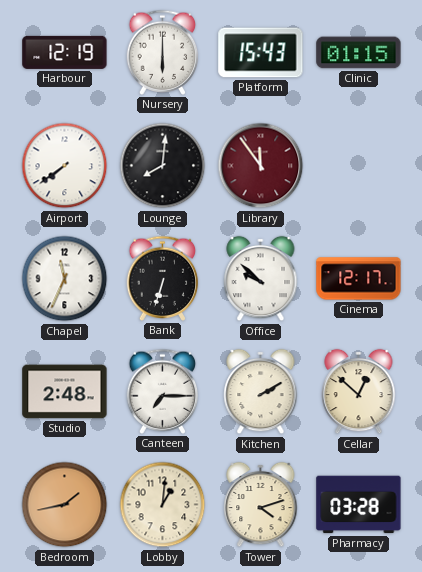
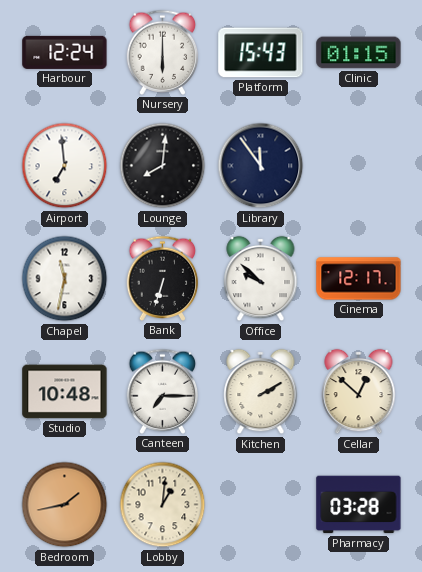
Harbour: 12:19 -> 12:24 (65, 52)
Airport: 7:39 -> 6:59 (65, 166)
Library dial: burgundy -> navy (261, 166)
Chapel: 11:34 -> 11:32 (65, 279)
Studio: 2:48 -> 10:48 (65, 392)
Tower: 4:12 -> none (261, 505)
